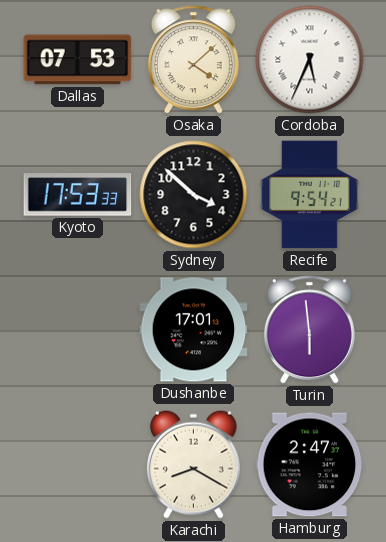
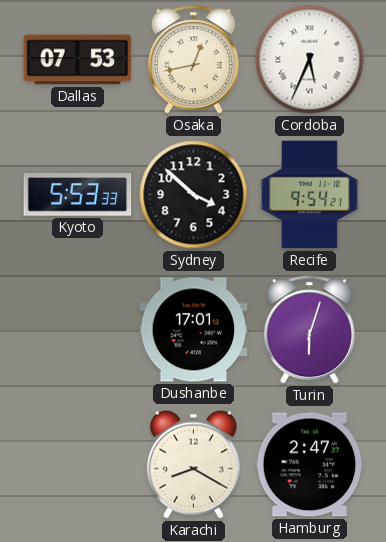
Osaka: 4:08 -> 12:43 (193, 60)
Kyoto: 17:53 -> 5:53 (78, 195)
Turin: 5:59 -> 6:03 (309, 330)
